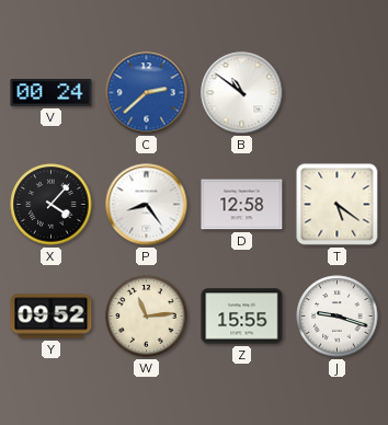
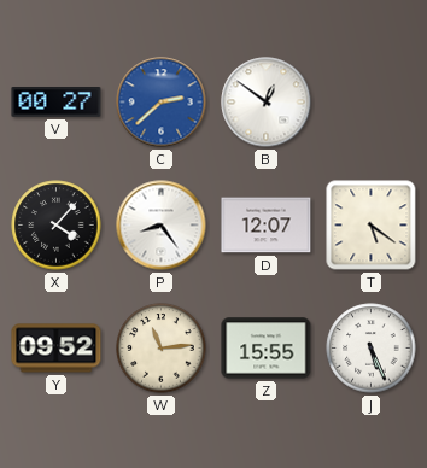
V: 00:24 -> 00:27 (57, 103)
B: 10:51 -> 12:51 (267, 103)
D: 12:58 -> 12:07 (267, 226)
J: 9:18 -> 5:26 (372, 349)
